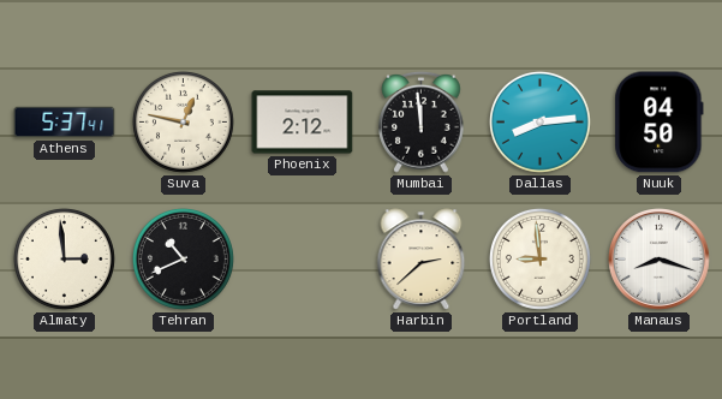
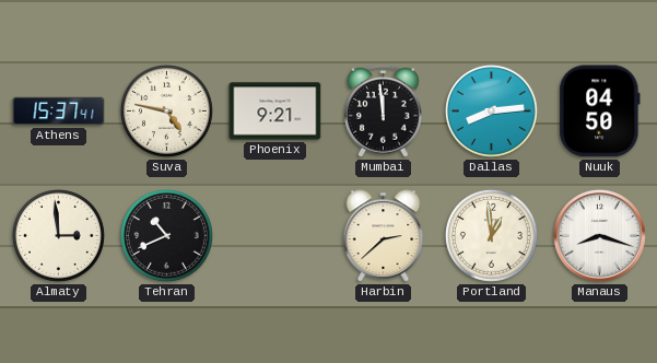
Athens: 5:37 -> 15:37 (59, 112)
Suva: 12:47 -> 4:47 (166, 110)
Phoenix: 2:12 -> 9:21 (275, 112)
Portland: 8:59 -> 12:59 (491, 235)
